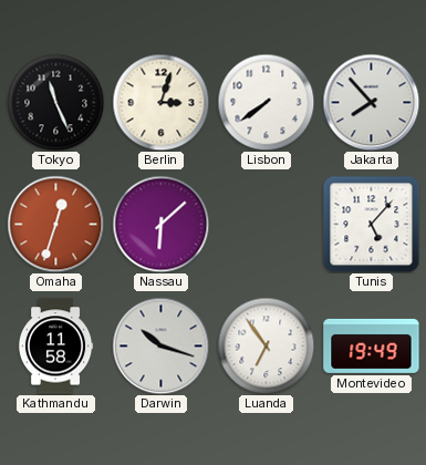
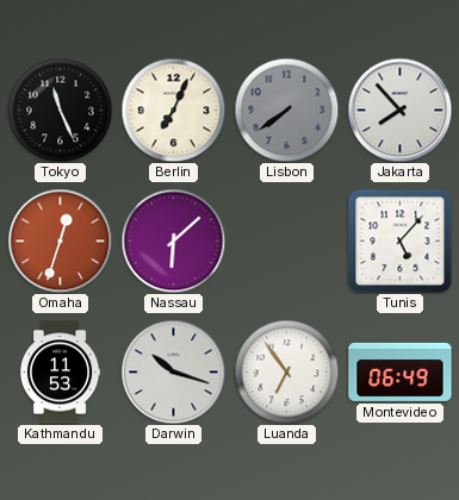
Berlin: 3:03 -> 7:04 (173, 110)
Lisbon dial: white -> grey (286, 110)
Kathmandu: 11:58 -> 11:53 (60, 373)
Montevideo: 19:49 -> 06:49 (401, 371)
